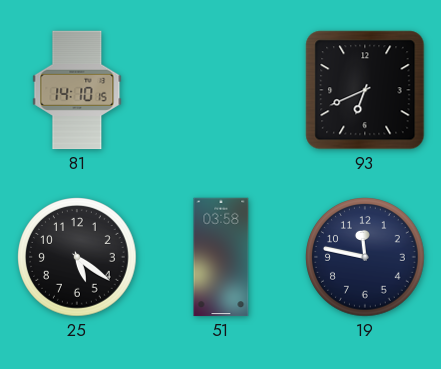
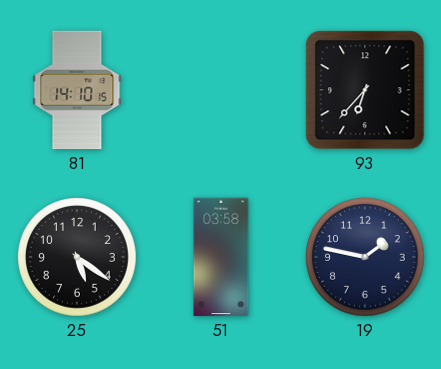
93: 6:41 -> 6:37 (365, 90)
19: 11:47 -> 1:47 (365, 257)
